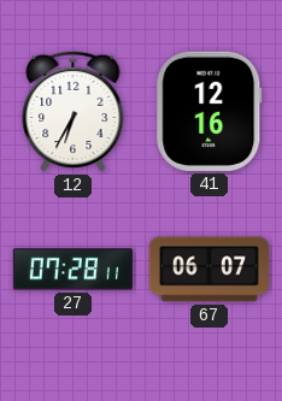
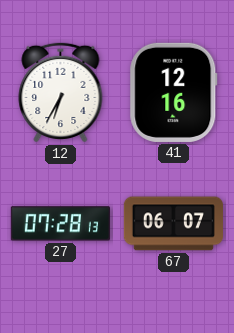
27: 07:28:11 -> 07:28:13 (60, 224)
